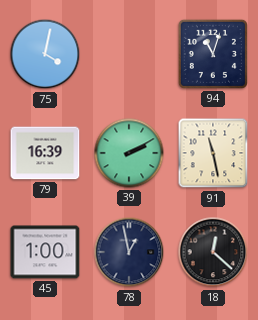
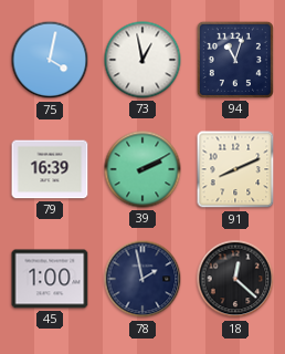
73: none -> 12:58 (142, 60)
91: 11:28 -> 8:11 (235, 169)
78: 12:58 -> 1:58 (142, 279)
